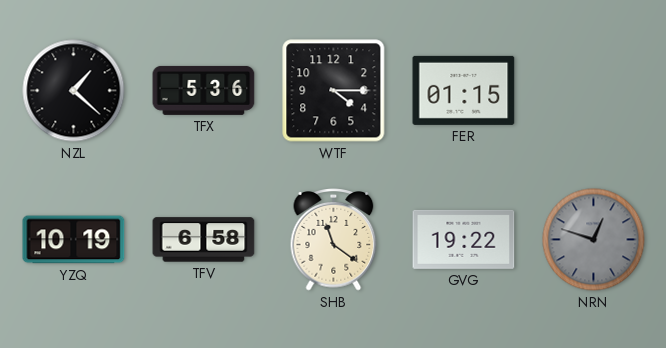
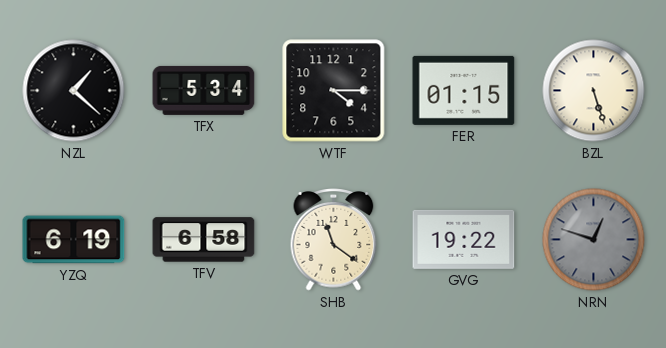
TFX: 5:36 -> 5:34 (204, 90)
BZL: none -> 5:27 (594, 91)
YZQ: 10:19 -> 6:19 (74, 240)
